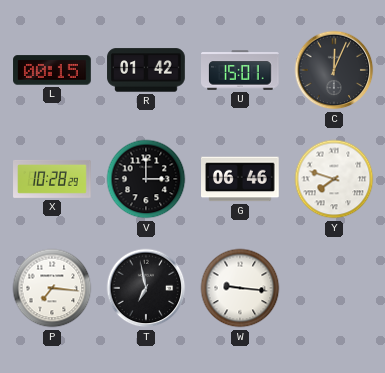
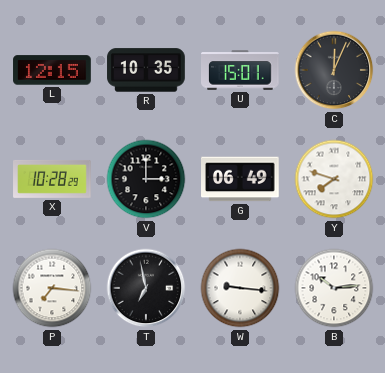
L: 00:15 -> 12:15 (52, 70)
R: 01:42 -> 10:35 (146, 70)
G: 06:46 -> 06:49 (241, 179)
B: none -> 10:14 (334, 288)
